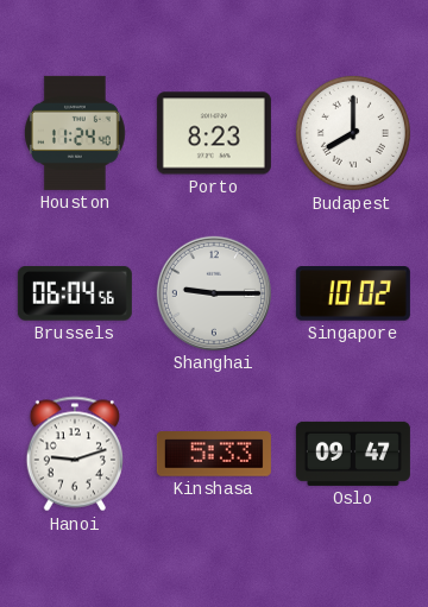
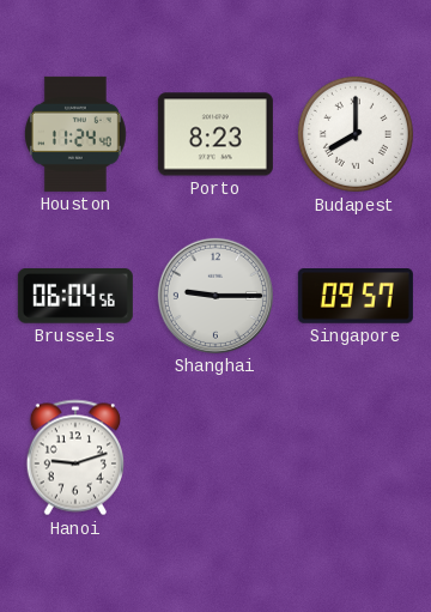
Singapore: 10:02 -> 09:57 (356, 297)
Kinshasa: 5:33 -> none (214, 455)
Oslo: 09:47 -> none (353, 454)
